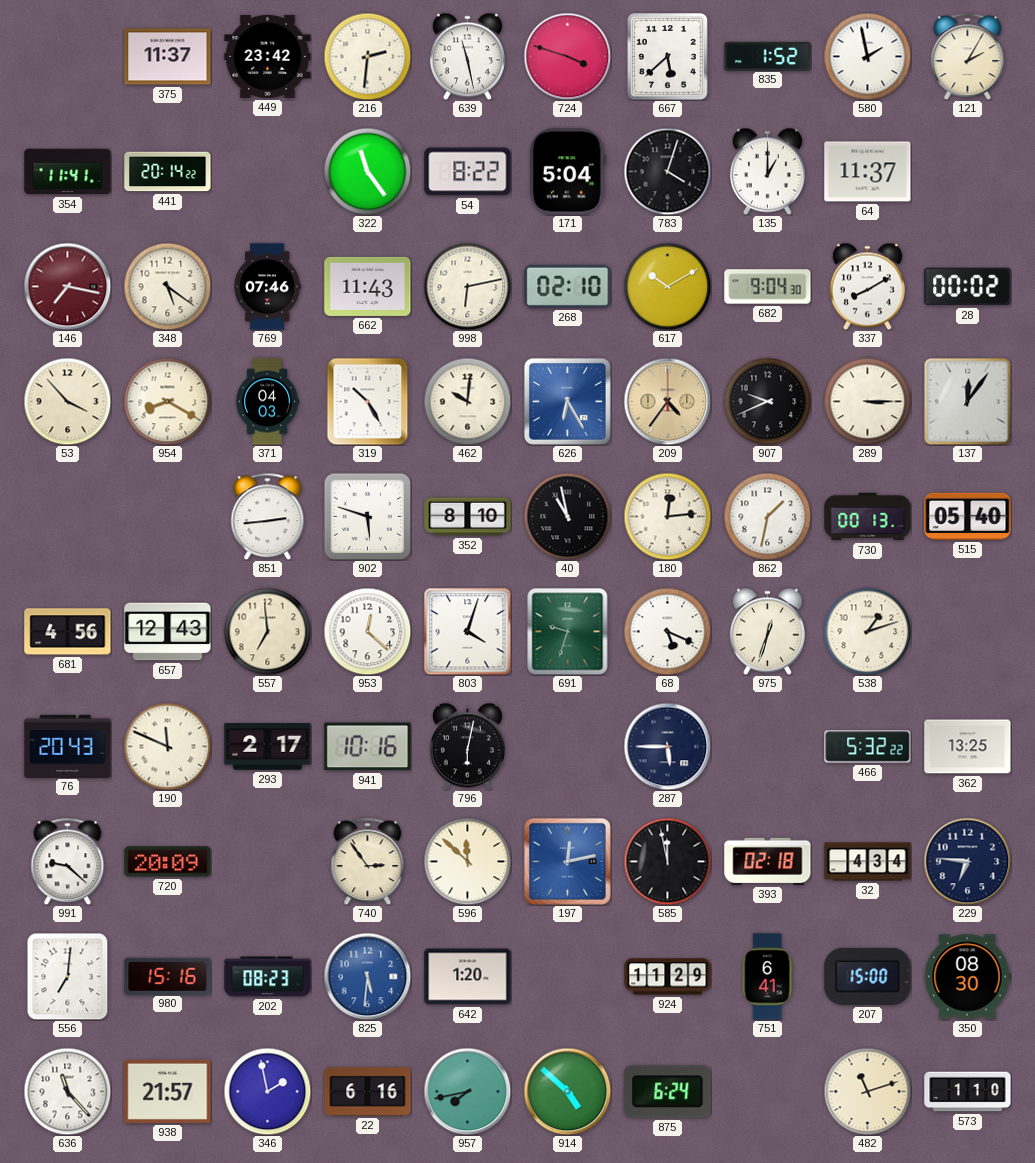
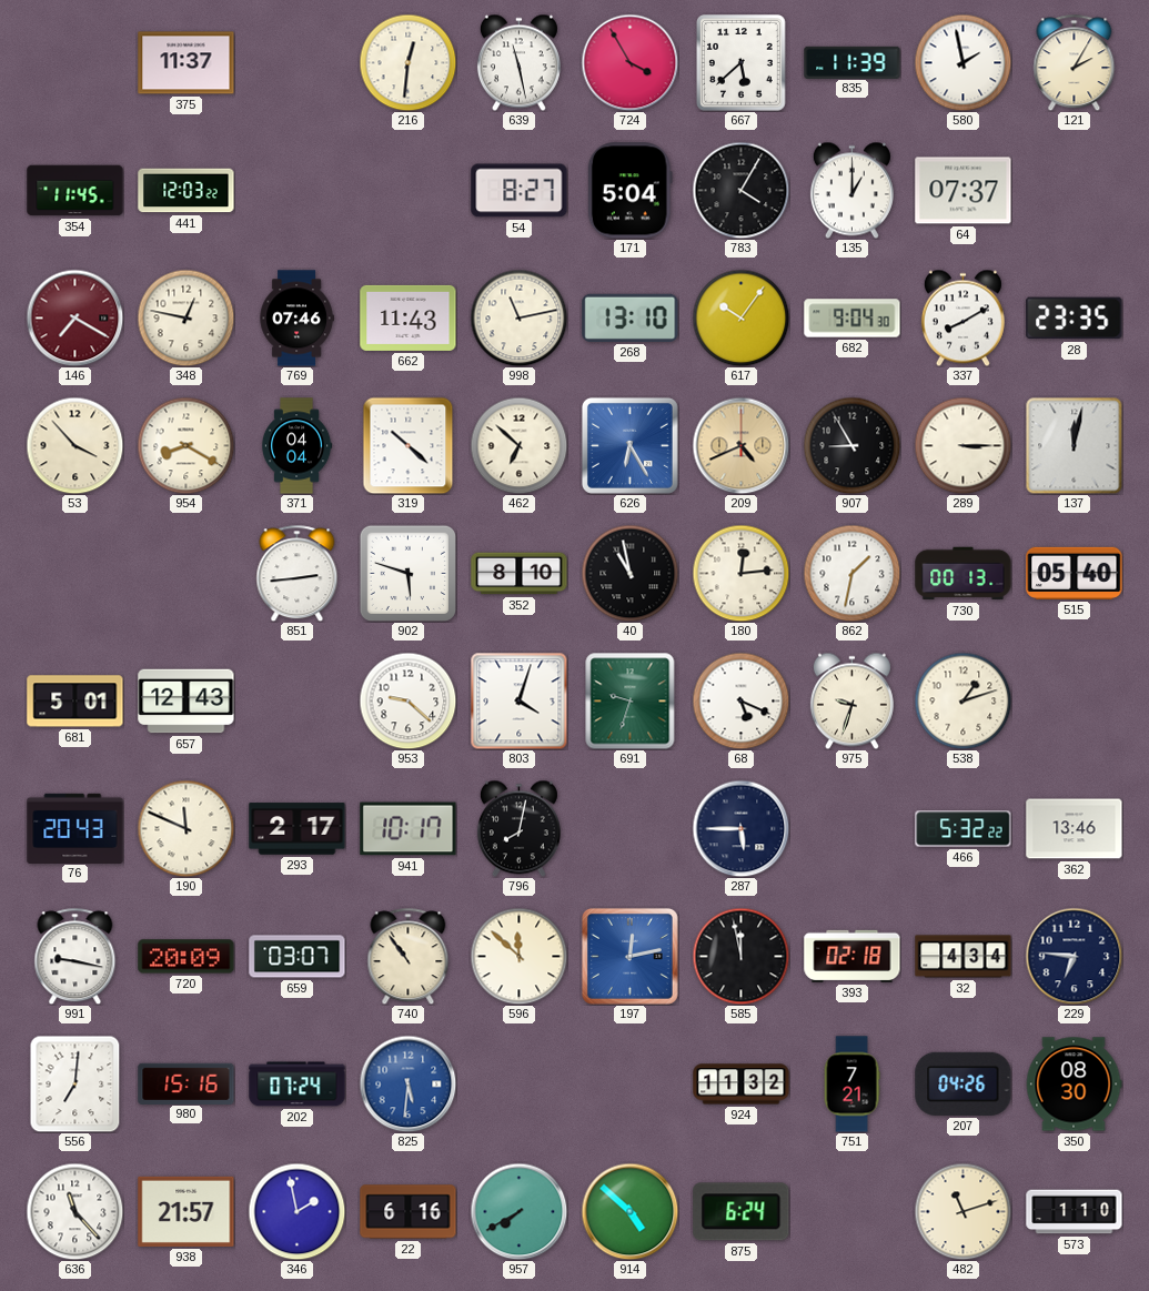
449: 23:42 -> none (268, 56)
216: 2:31 -> 12:31 (407, 62)
724: 3:48 -> 3:55 (629, 62)
835: 1:52 -> 11:39 (853, 62)
354: 11:41 -> 11:45 (75, 191)
441: 20:14 -> 12:03 (187, 191)
322: 11:24 -> none (367, 171)
54: 8:22 -> 8:27 (520, 191)
783: 4:03 -> 4:05 (740, 190)
64: 11:37 -> 07:37 (964, 191)
146: 7:17 -> 7:20 (74, 317)
348: 5:21 -> 12:47 (185, 317)
998: 6:13 -> 11:13 (518, 317)
268: 02:10 -> 13:10 (631, 317)
617: 10:10 -> 10:06 (740, 317)
28: 00:02 -> 23:35 (1075, 319)
371: 04:03 -> 04:04 (296, 446)
319: 10:25 -> 10:22 (409, 445)
462: 10:01 -> 6:52 (518, 445)
209: 4:36 -> 4:41 (740, 445)
907: 9:41 -> 8:55 (851, 445)
137: 12:06 -> 12:02 (1074, 445)
681: 4:56 -> 5:01 (75, 702)
557: 6:59 -> none (267, 631)
953: 12:22 -> 9:22 (407, 700)
975: 12:33 -> 9:33 (851, 700)
941: 10:16 -> 10:17 (409, 829)
796: 6:02 -> 8:02 (518, 828)
362: 13:25 -> 13:46 (1075, 829)
991: 9:22 -> 9:17 (75, 956)
659: none -> 03:07 (298, 957)
740: 2:54 -> 10:54 (409, 956)
202: 08:23 -> 07:24 (298, 1085)
642: 1:20 -> none (468, 977)
924: 11:29 -> 11:32 (742, 1085)
751: 6:41 -> 7:21 (851, 1085)
207: 15:00 -> 04:26 (964, 1083)
957: 7:43 -> 7:40 (518, 1211)
